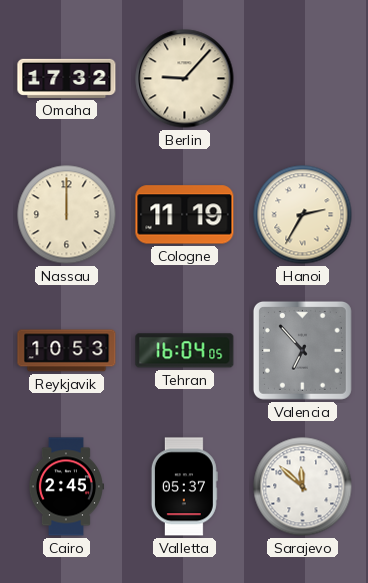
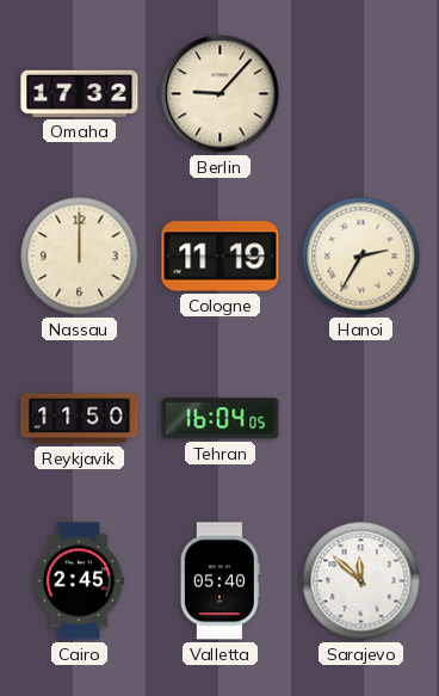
Reykjavik: 10:53 -> 11:50 (80, 419)
Valencia: 6:53 -> none (302, 350)
Valletta: 05:37 -> 05:40 (219, 581)
